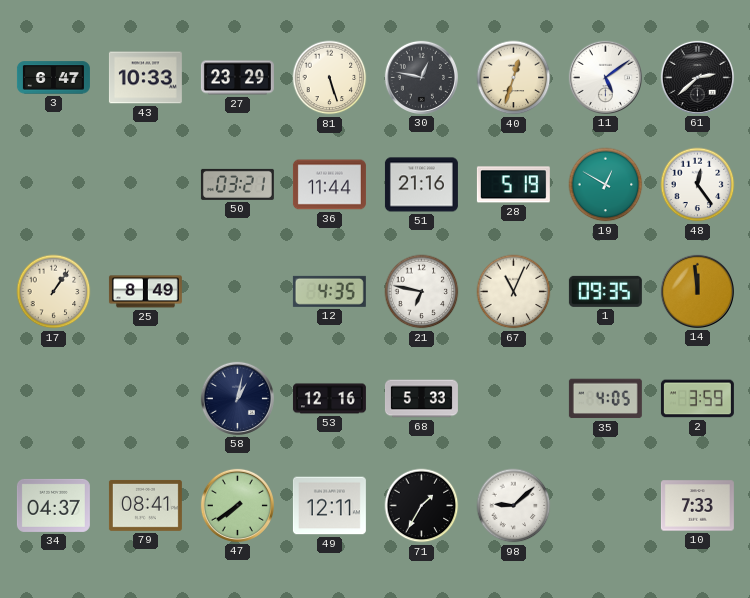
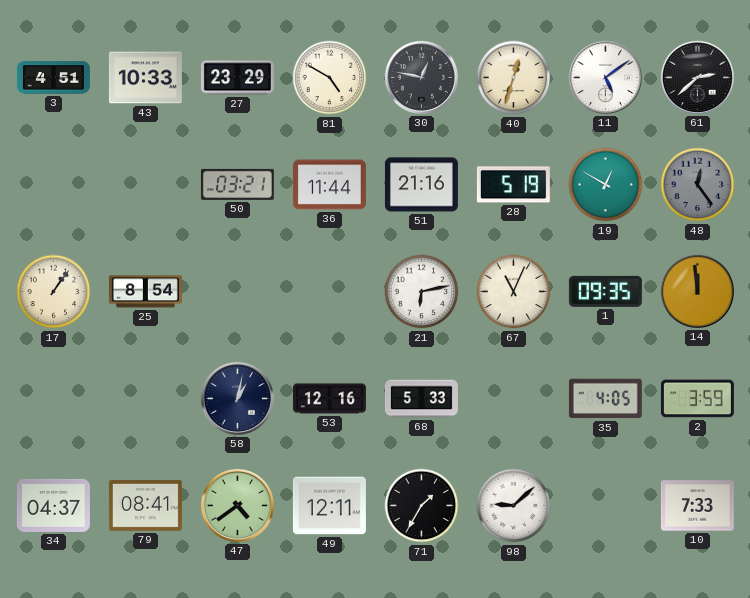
3: 6:47 -> 4:51 (53, 78)
81: 5:27 -> 4:50 (330, 78)
48 dial: white -> grey (698, 185)
25: 8:49 -> 8:54 (145, 292)
12: 4:35 -> none (329, 291)
21: 6:47 -> 6:13 (422, 292)
47: 7:39 -> 4:39 (237, 505)
